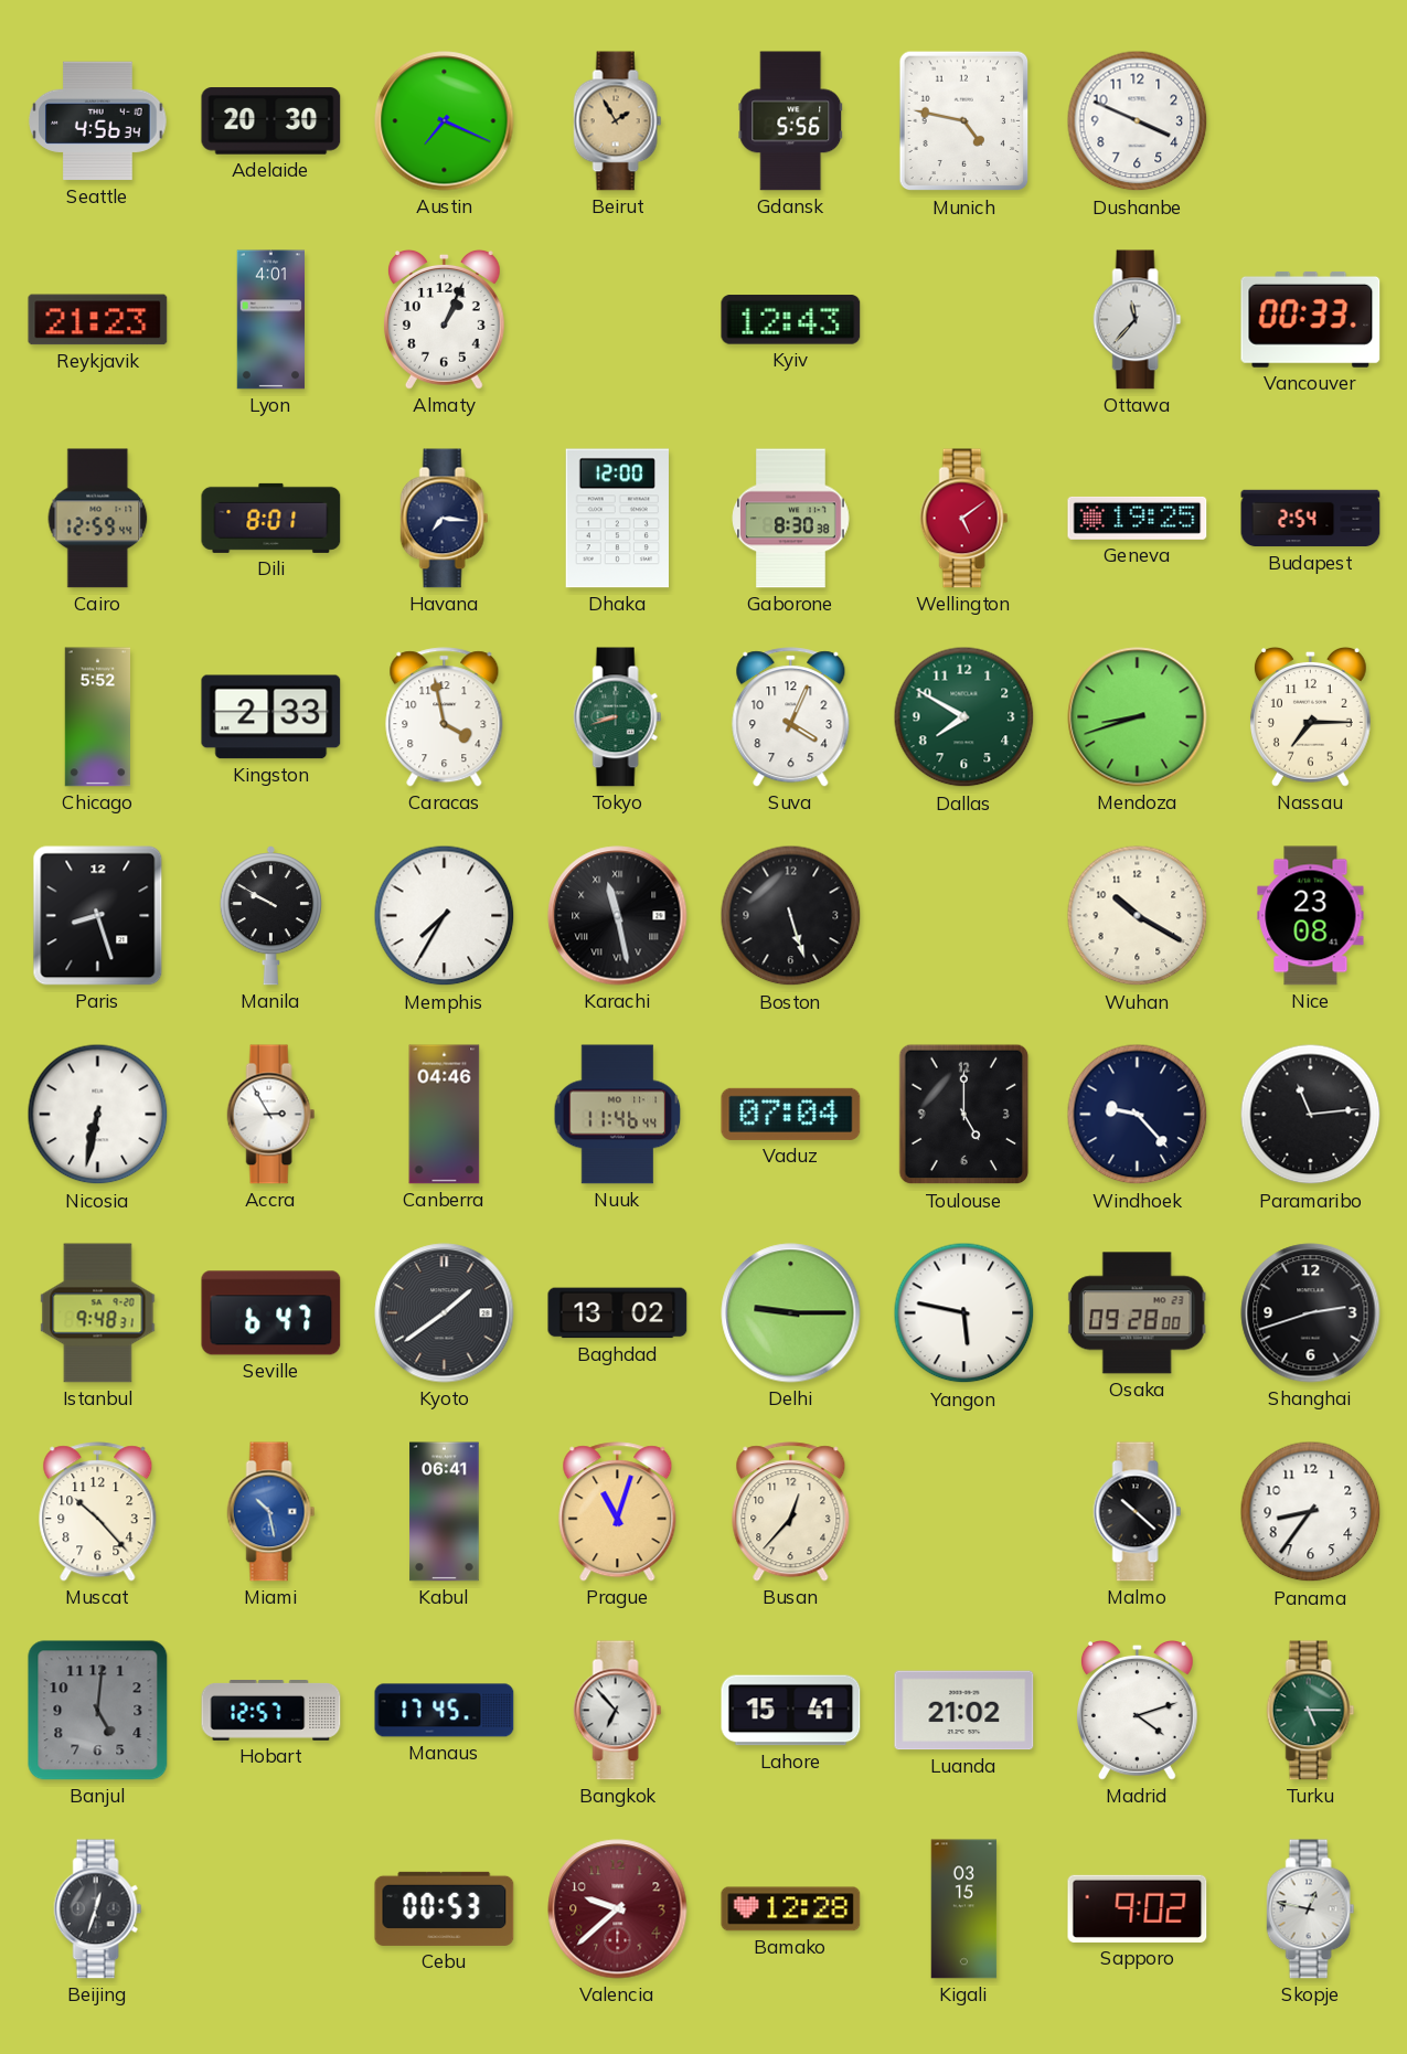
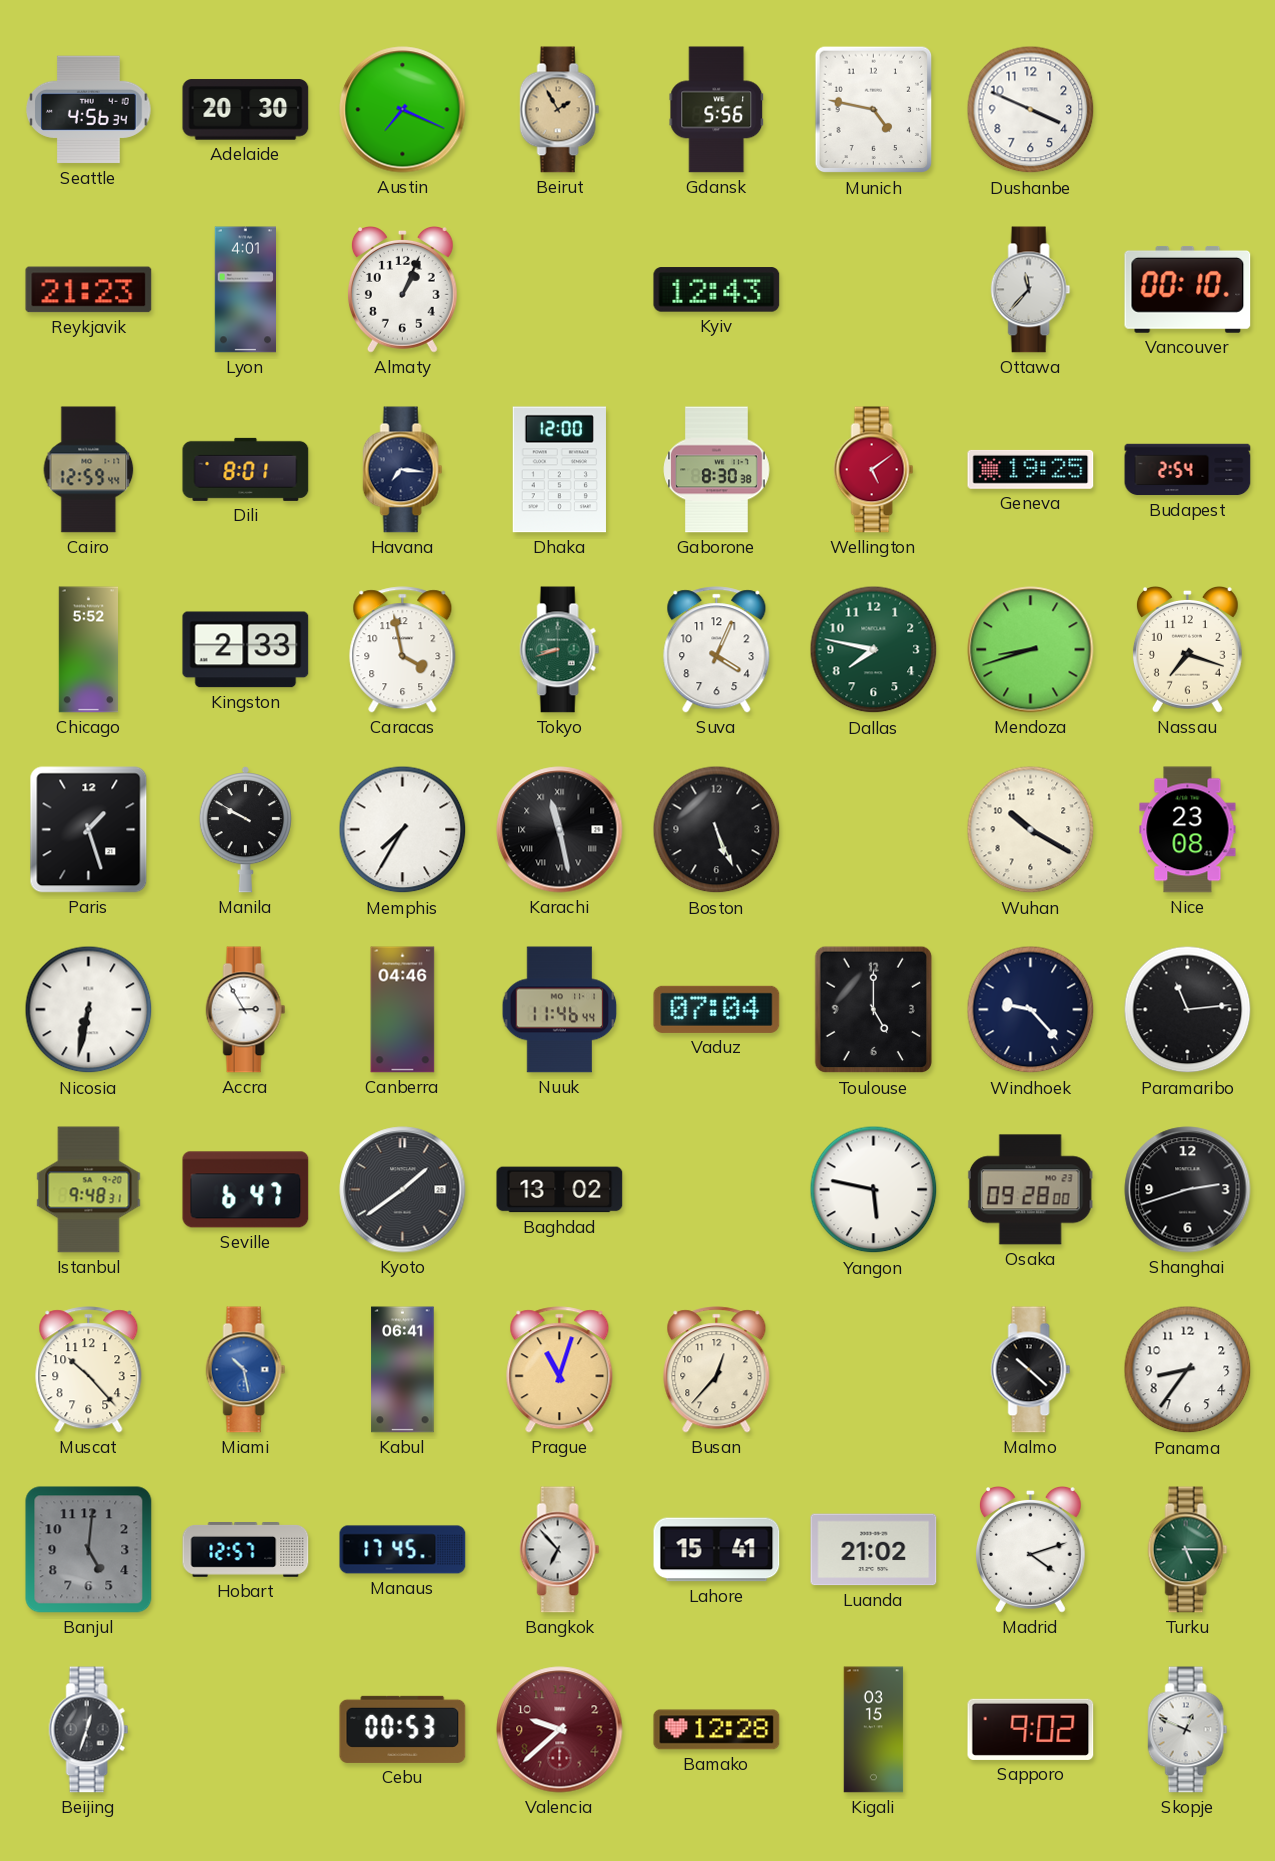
Vancouver: 00:33 -> 00:10 (1188, 289)
Dallas: 7:50 -> 7:47 (874, 650)
Nassau: 7:15 -> 7:18 (1187, 650)
Paris: 8:27 -> 1:27 (89, 830)
Boston: 5:27 -> 5:26 (717, 830)
Delhi: 9:15 -> none (791, 1313)
Skopje: 12:47 -> 12:49 (1188, 1730)
